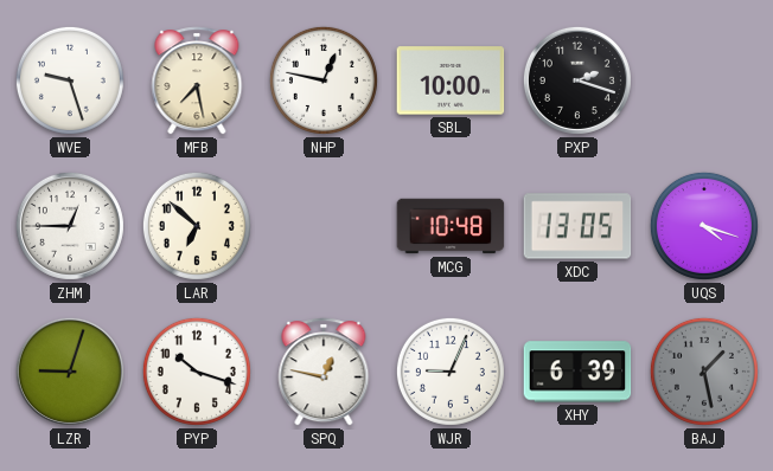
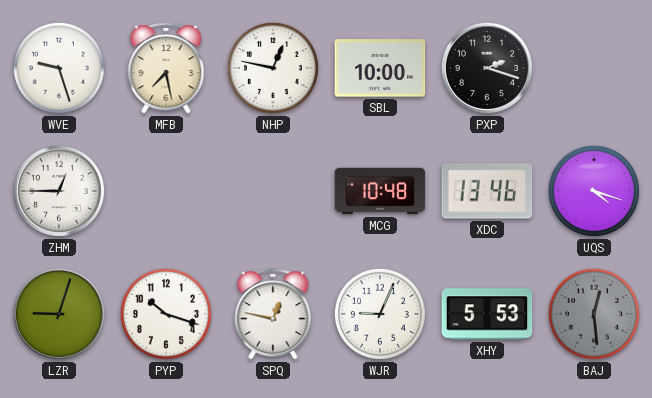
LAR: 6:52 -> none (197, 226)
XDC: 13:05 -> 13:46 (487, 191)
XHY: 6:39 -> 5:53 (487, 314)
BAJ: 1:28 -> 12:29 (594, 314)
